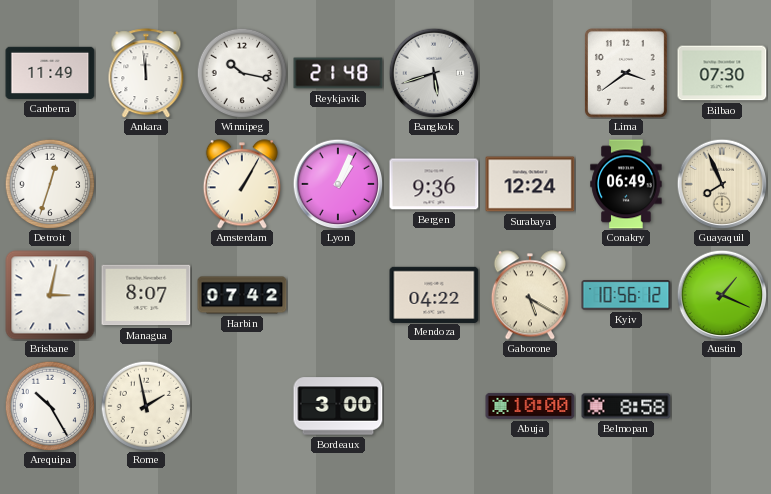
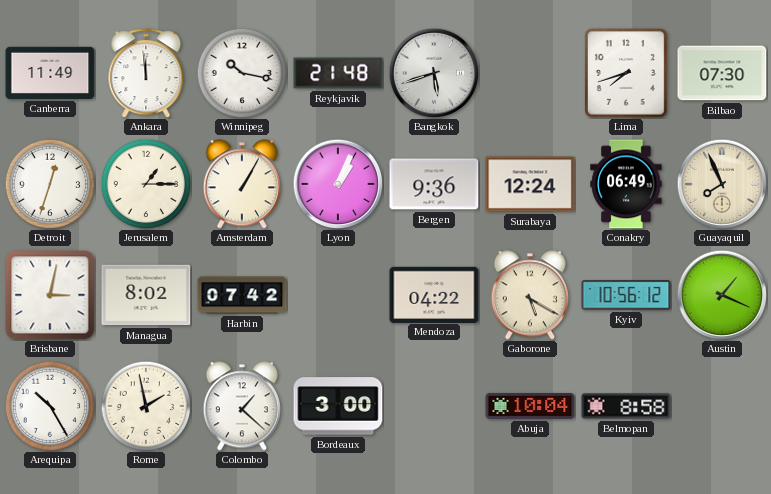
Lima: 3:39 -> 7:42 (626, 74)
Jerusalem: none -> 1:15 (146, 184)
Managua: 8:07 -> 8:02 (146, 295)
Colombo: none -> 1:22 (242, 406)
Abuja: 10:00 -> 10:04 (530, 406)
